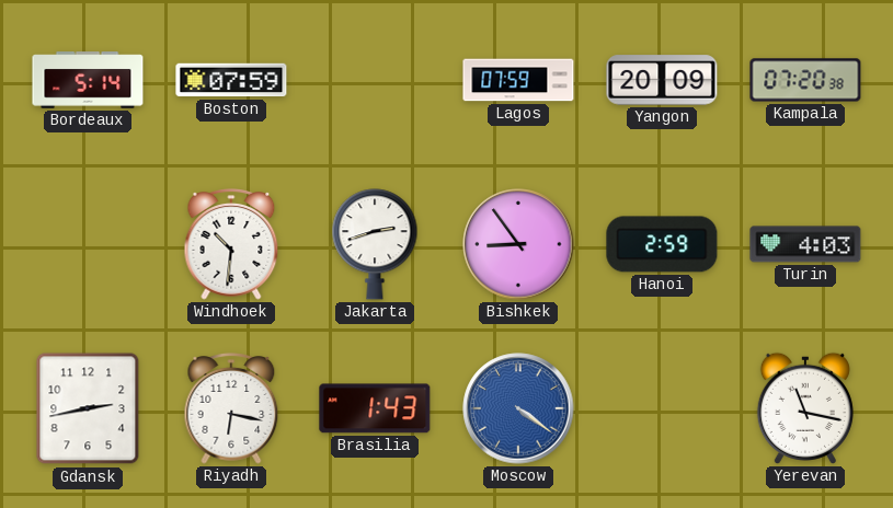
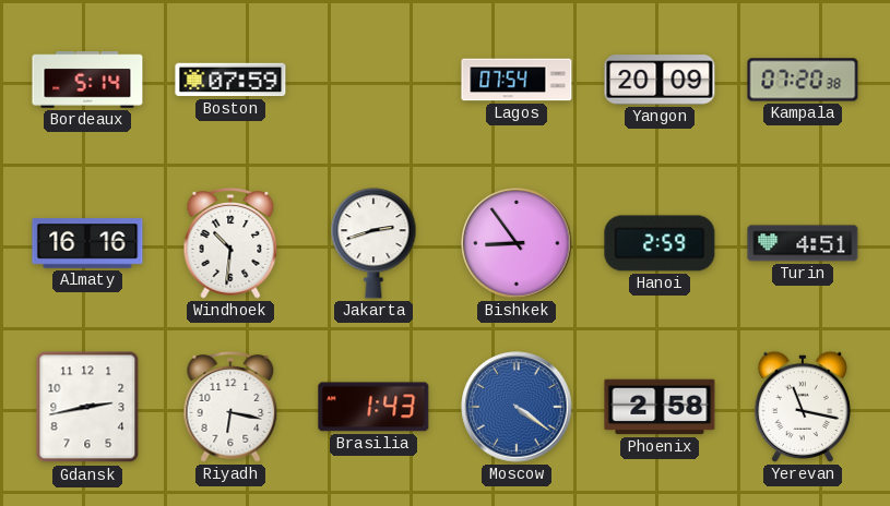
Lagos: 07:59 -> 07:54 (517, 80)
Almaty: none -> 16:16 (87, 243)
Turin: 4:03 -> 4:51 (803, 243)
Phoenix: none -> 2:58 (660, 407)
